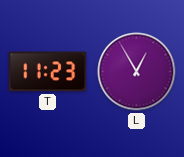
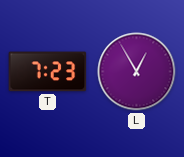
T: 11:23 -> 7:23 (48, 72)
